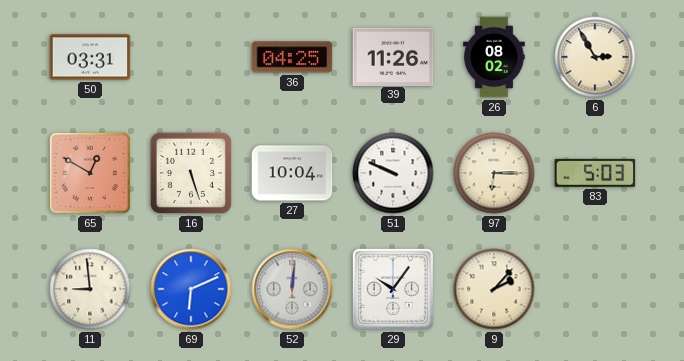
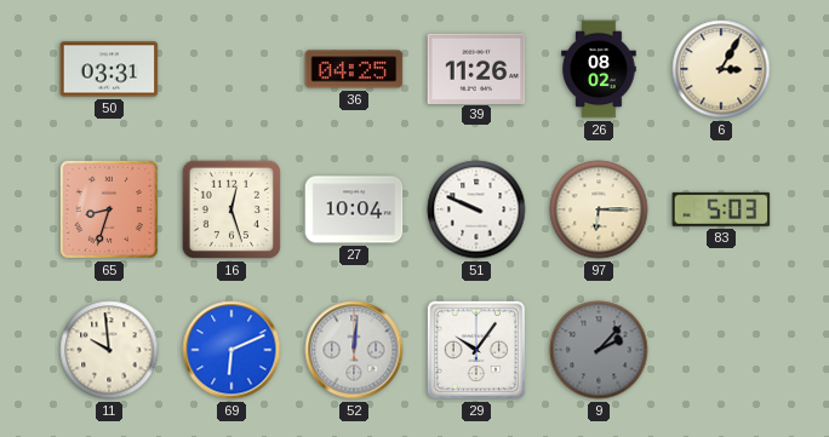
6: 2:55 -> 3:05 (721, 69)
65: 12:50 -> 8:33 (109, 209)
16: 5:27 -> 12:27 (231, 209)
11: 8:59 -> 9:59 (109, 350)
9 dial: cream -> grey (599, 350)
